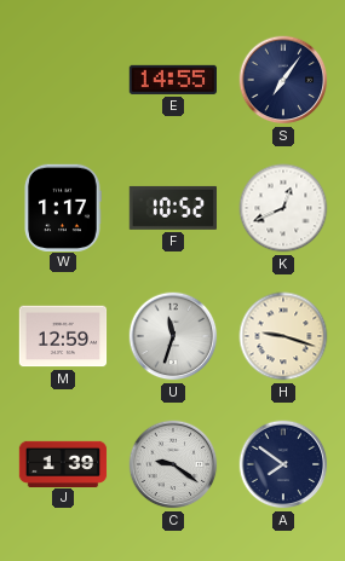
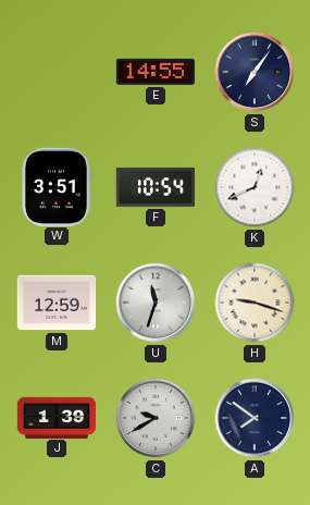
W: 1:17 -> 3:51 (57, 186)
F: 10:52 -> 10:54 (154, 187)
C: 9:21 -> 9:40 (156, 418)
